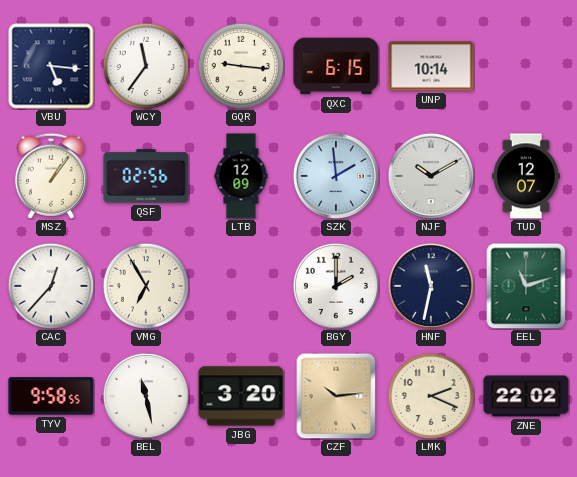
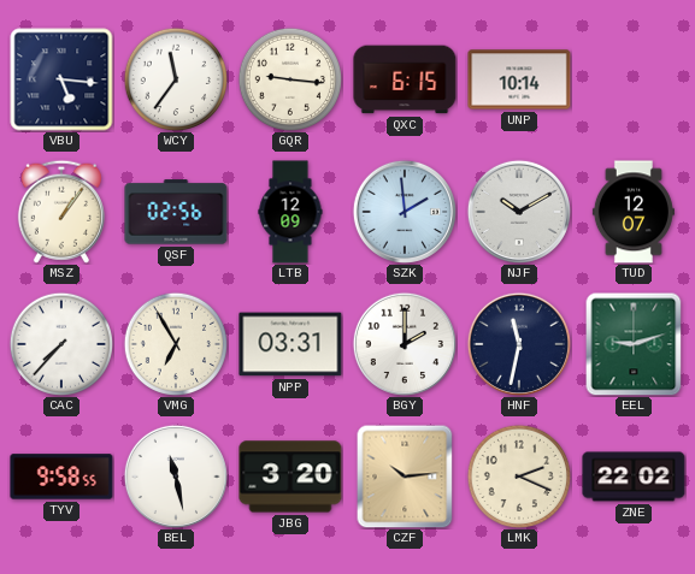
CAC: 12:37 -> 7:37 (60, 343)
NPP: none -> 03:31 (290, 344)
EEL: 11:12 -> 9:12 (634, 344)
